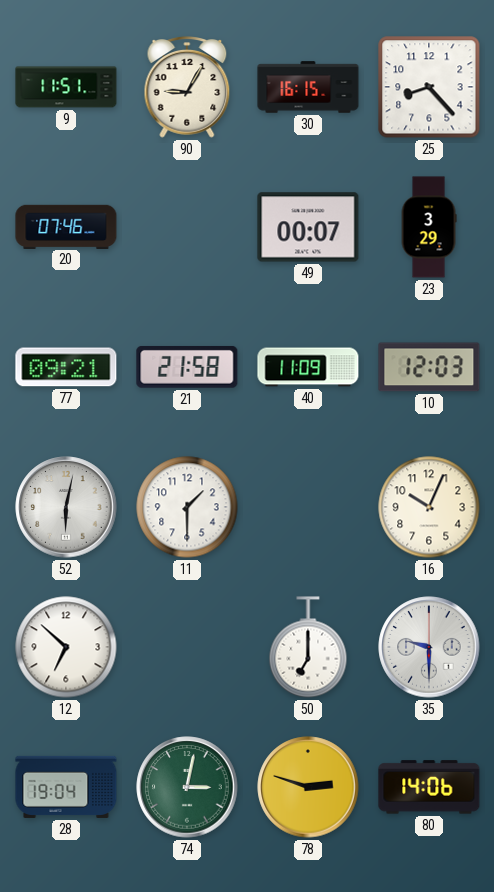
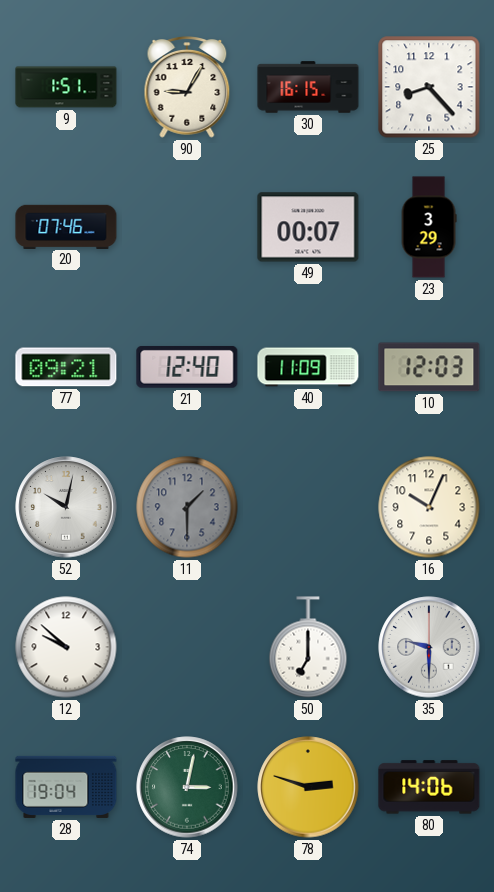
9: 11:51 -> 1:51 (66, 87)
21: 21:58 -> 12:40 (187, 367)
52: 6:02 -> 10:02 (66, 507)
11 dial: white -> grey (187, 507)
12: 6:52 -> 9:52 (66, 647)
